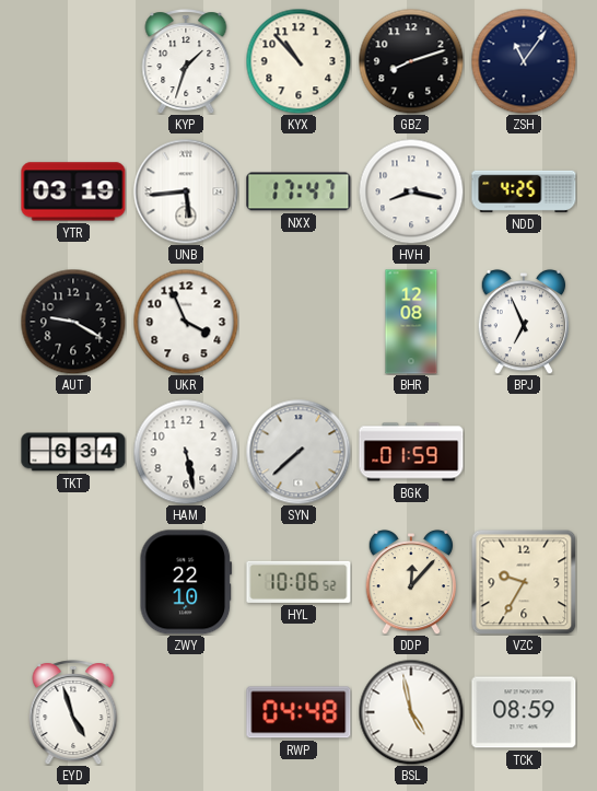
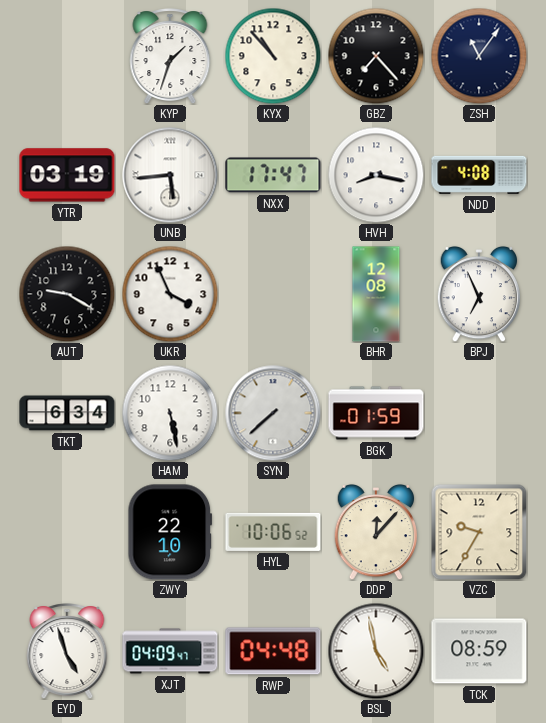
GBZ: 8:12 -> 7:23 (376, 56)
NDD: 4:25 -> 4:08 (479, 175)
XJT: none -> 04:09 (170, 651)
